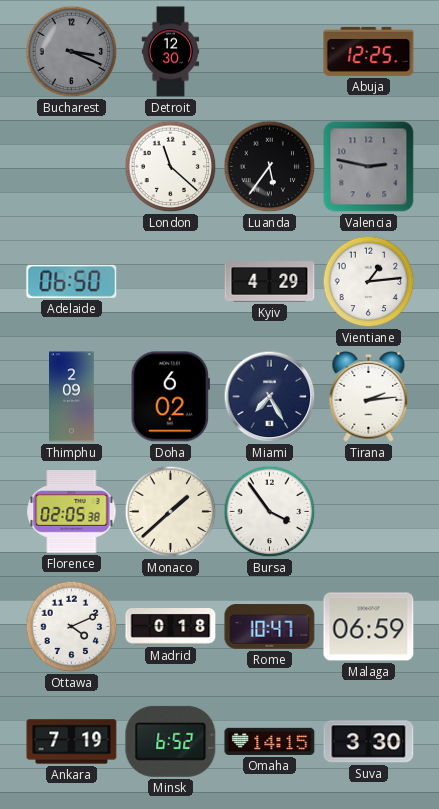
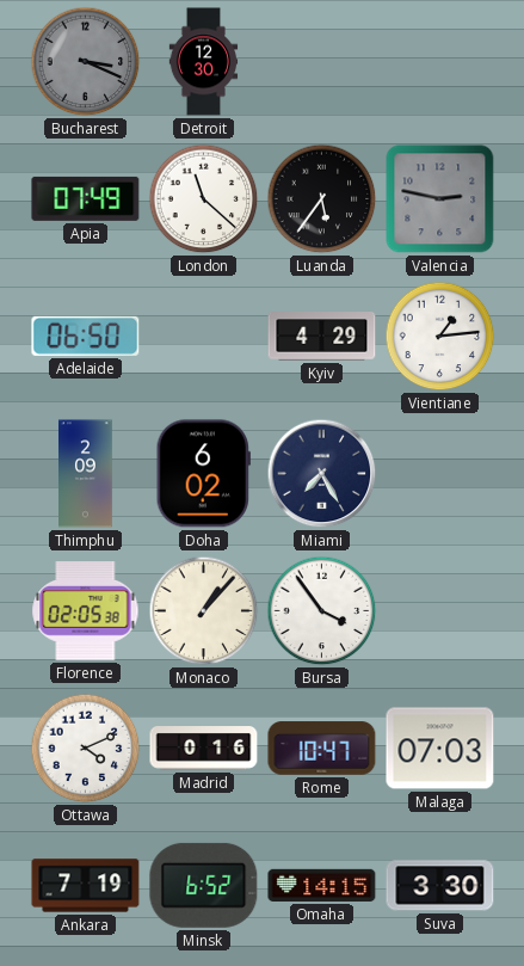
Abuja: 12:25 -> none (369, 51)
Apia: none -> 07:49 (86, 198)
Tirana: 2:14 -> none (369, 396)
Monaco: 1:38 -> 1:07 (204, 611)
Madrid: 0:18 -> 0:16 (204, 749)
Malaga: 06:59 -> 07:03 (440, 749)
